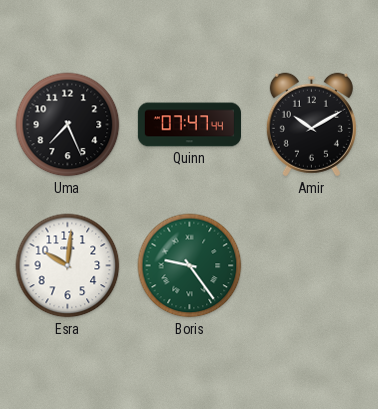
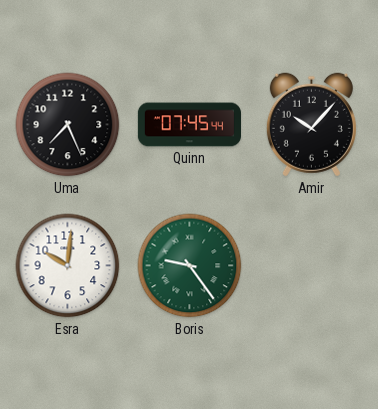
Quinn: 07:47 -> 07:45 (189, 125)
Amir: 10:10 -> 10:07 (311, 125)
